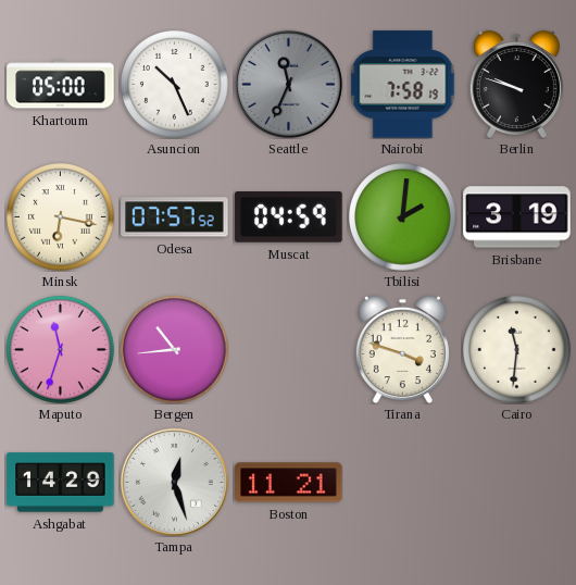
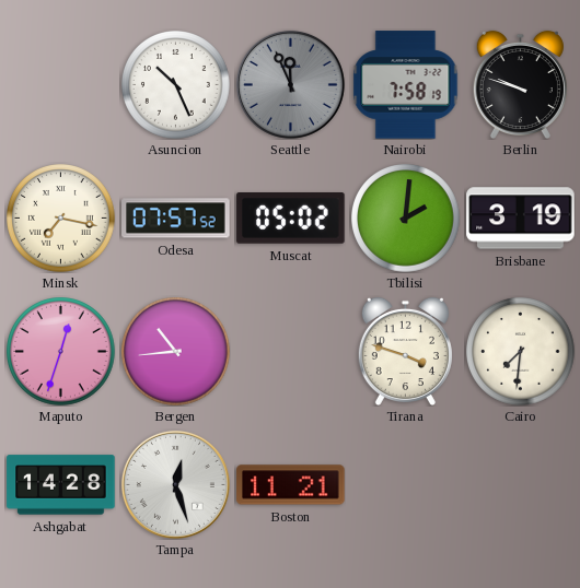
Khartoum: 05:00 -> none (61, 85)
Seattle: 11:34 -> 11:56 (290, 84)
Minsk: 6:17 -> 7:17 (61, 219)
Muscat: 04:59 -> 05:02 (291, 219)
Maputo: 11:33 -> 12:33 (61, 352)
Cairo: 11:31 -> 7:31 (521, 352)
Ashgabat: 14:29 -> 14:28 (61, 485)
